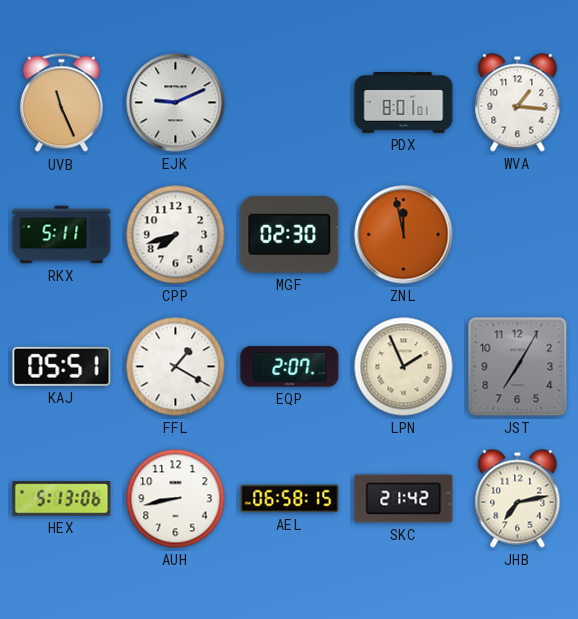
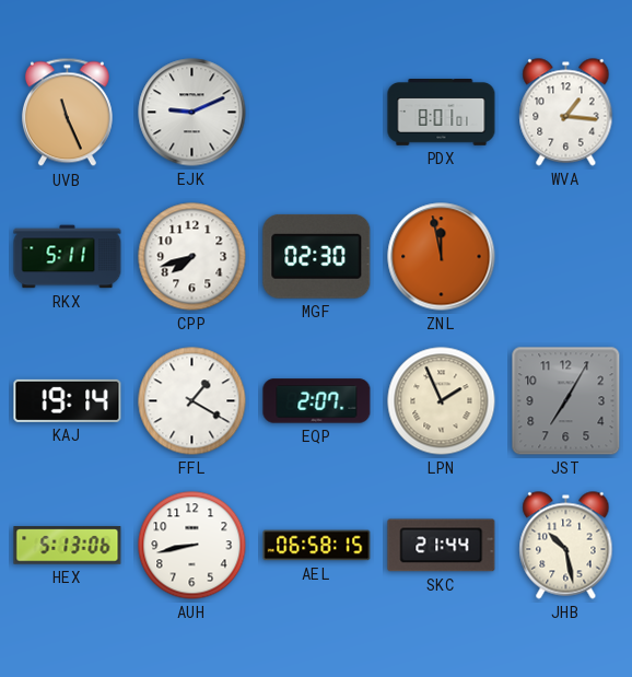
KAJ: 05:51 -> 19:14 (68, 400)
SKC: 21:42 -> 21:44 (442, 546)
JHB: 7:13 -> 10:28 (566, 546)
